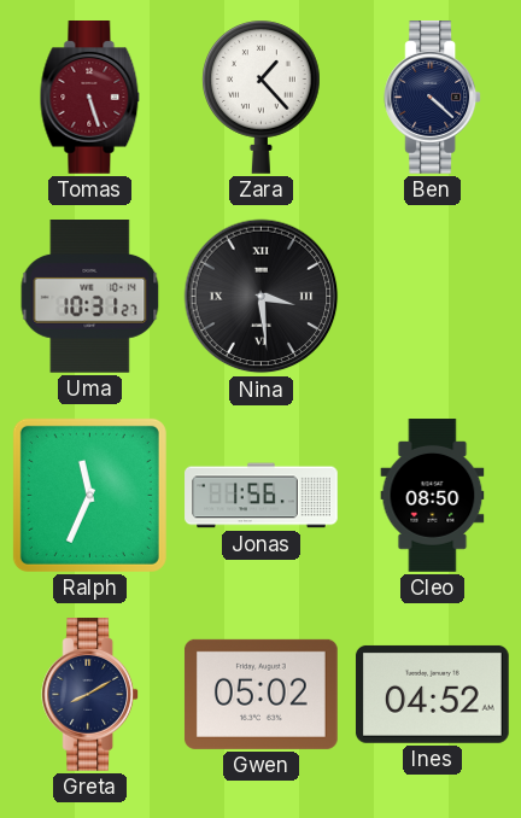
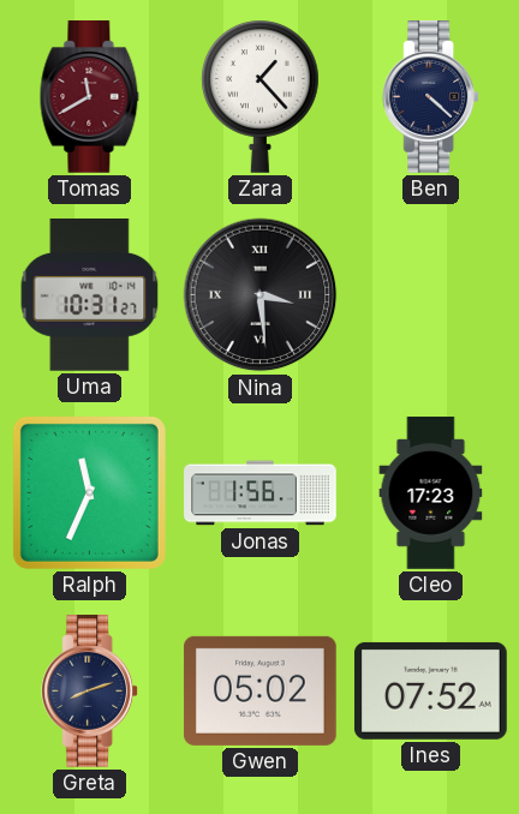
Tomas: 5:27 -> 11:40 (90, 97)
Cleo: 08:50 -> 17:23 (431, 493)
Greta: 8:10 -> 8:12 (90, 692)
Ines: 04:52 -> 07:52 (430, 690)
